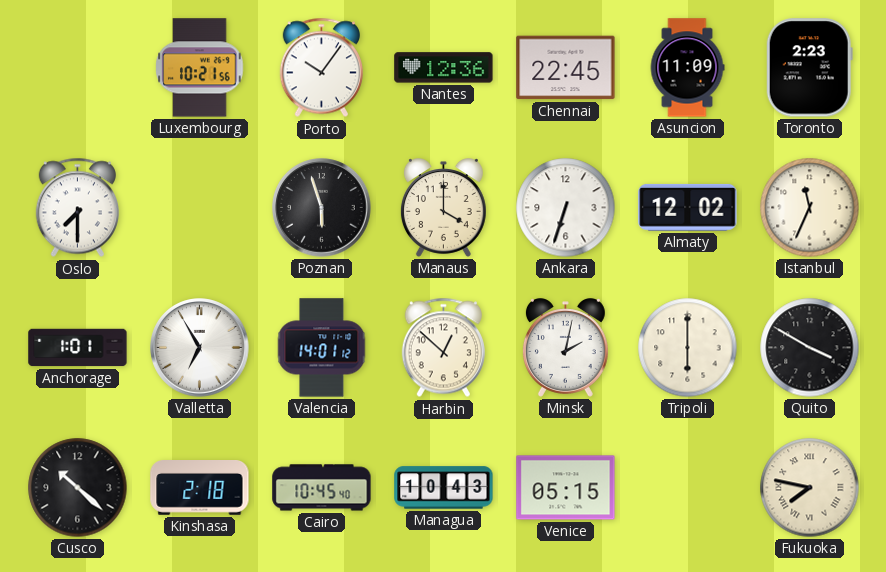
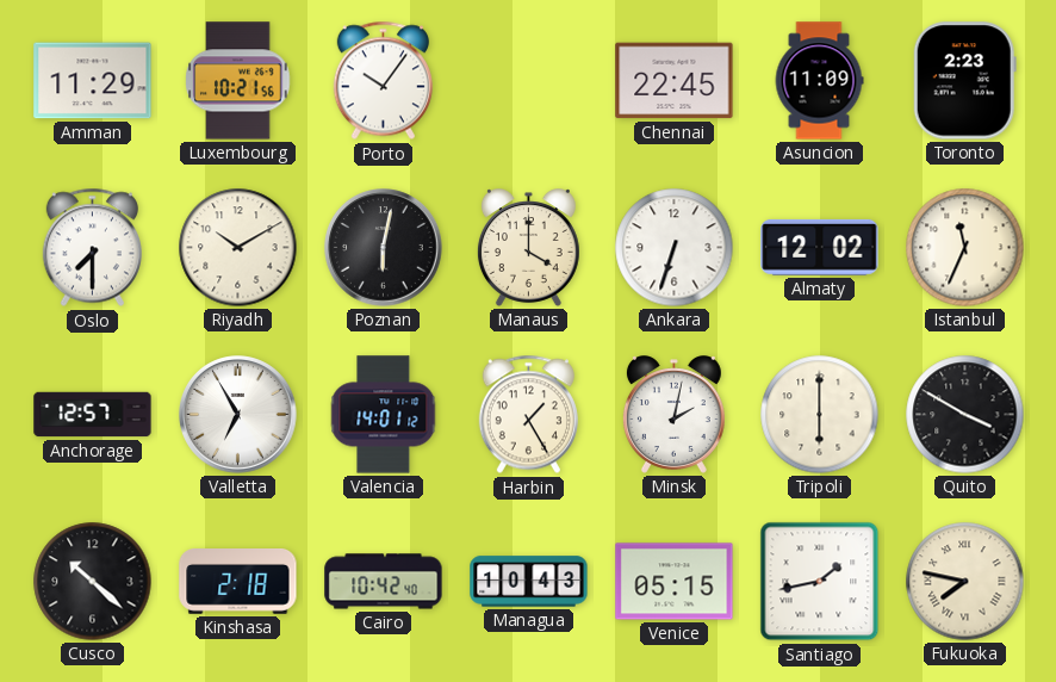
Amman: none -> 11:29 (93, 81)
Nantes: 12:36 -> none (444, 68)
Riyadh: none -> 10:10 (238, 248)
Poznan: 5:57 -> 6:02 (384, 248)
Anchorage: 1:01 -> 12:57 (93, 415)
Harbin: 12:52 -> 1:25 (528, 415)
Cairo: 10:45 -> 10:42 (384, 582)
Santiago: none -> 1:43 (820, 582)
